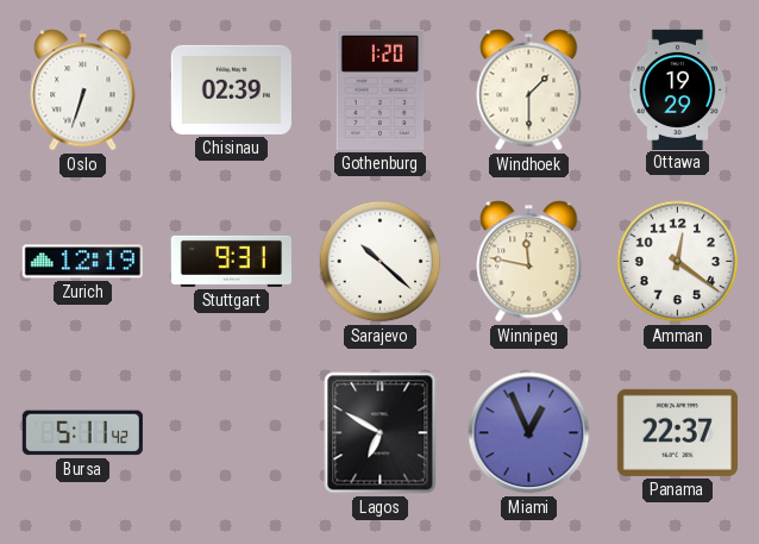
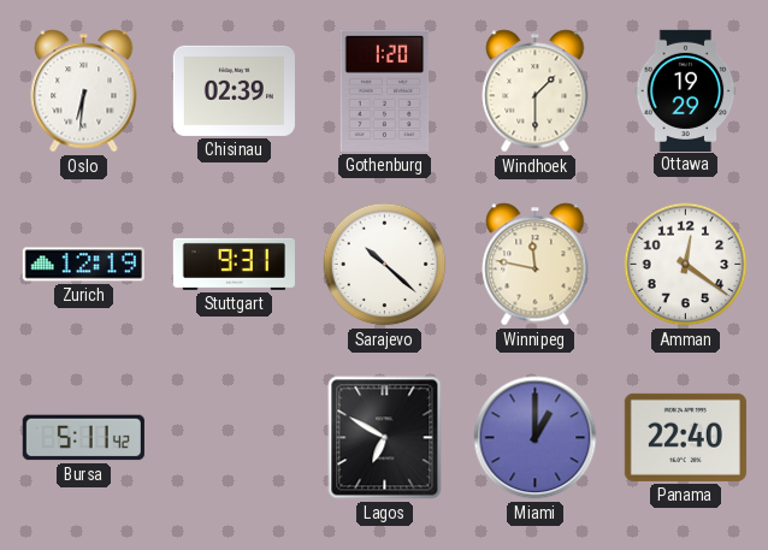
Oslo: 6:33 -> 6:31 (84, 91)
Miami: 12:56 -> 1:00 (536, 438)
Panama: 22:37 -> 22:40 (685, 437)
